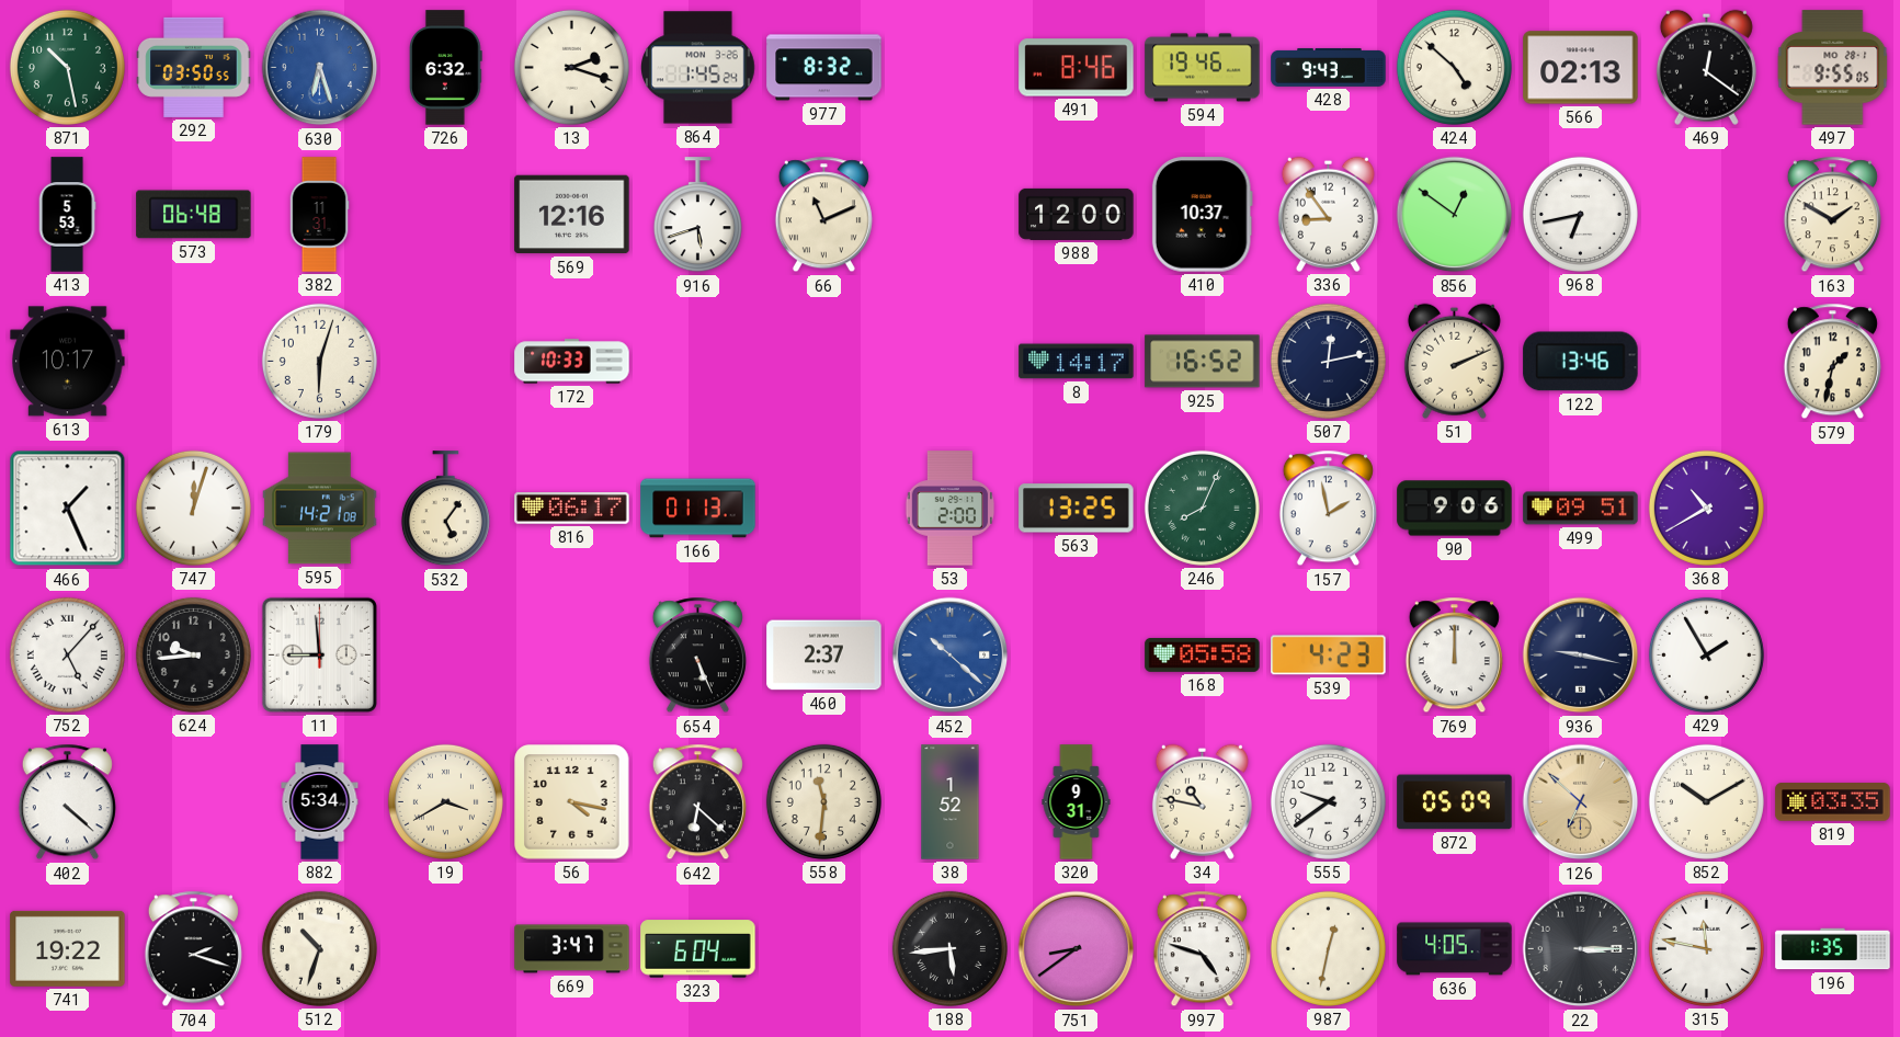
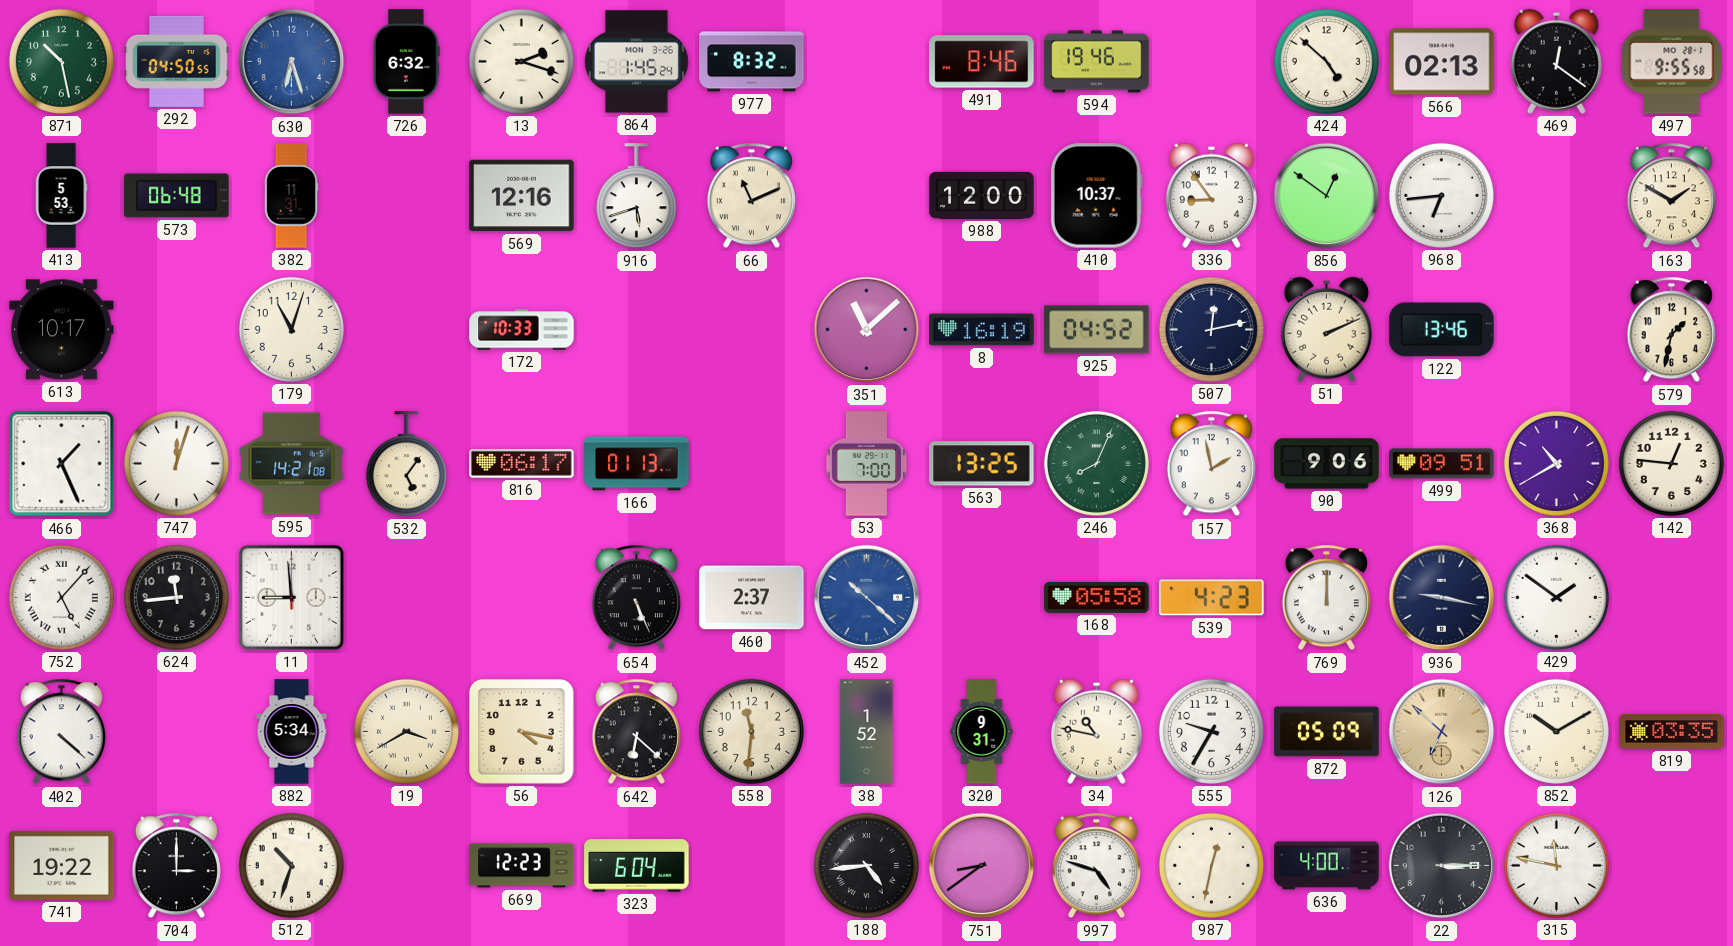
292: 03:50 -> 04:50 (177, 61)
428: 9:43 -> none (1329, 68)
497: 9:55:05 -> 9:55:58 (1672, 62)
968: 6:43 -> 6:44 (1441, 195)
179: 6:03 -> 11:03 (291, 329)
351: none -> 11:08 (867, 330)
8: 14:17 -> 16:19 (982, 330)
925: 16:52 -> 04:52 (1097, 330)
53: 2:00 -> 7:00 (867, 464)
142: none -> 12:46 (1671, 463)
624: 9:44 -> 11:44 (176, 597)
429: 1:55 -> 1:51 (1556, 597)
555: 9:39 -> 9:35 (1211, 731)
704: 2:18 -> 3:00 (176, 866)
669: 3:47 -> 12:23 (522, 866)
188: 5:44 -> 4:44 (866, 865)
636: 4:05 -> 4:00 (1327, 866)
196: 1:35 -> none (1833, 949)
